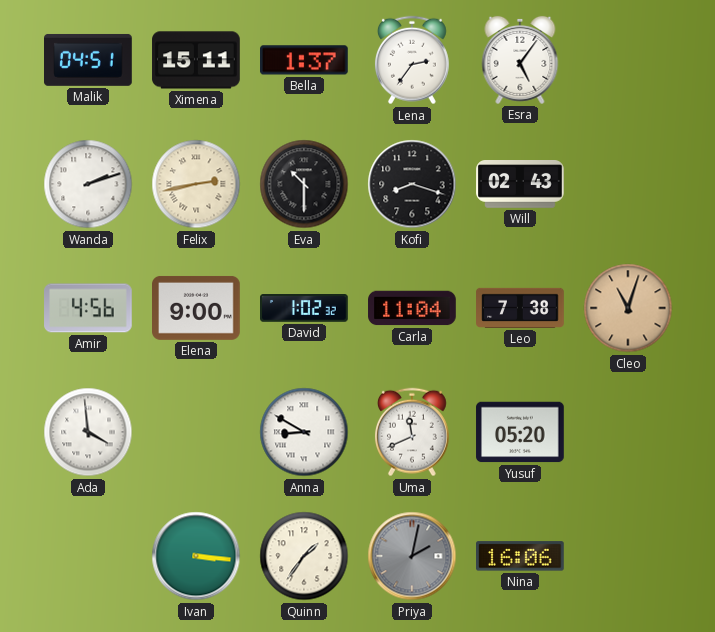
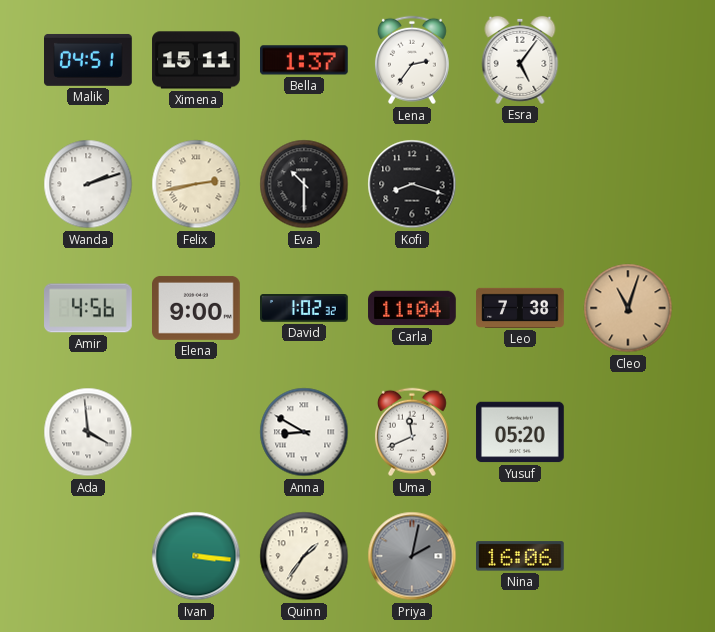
Will: 02:43 -> none (520, 185)
